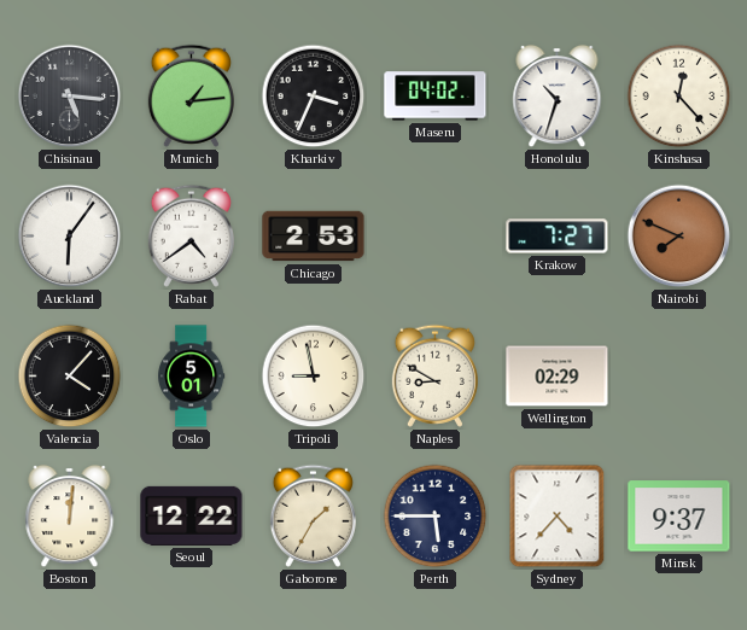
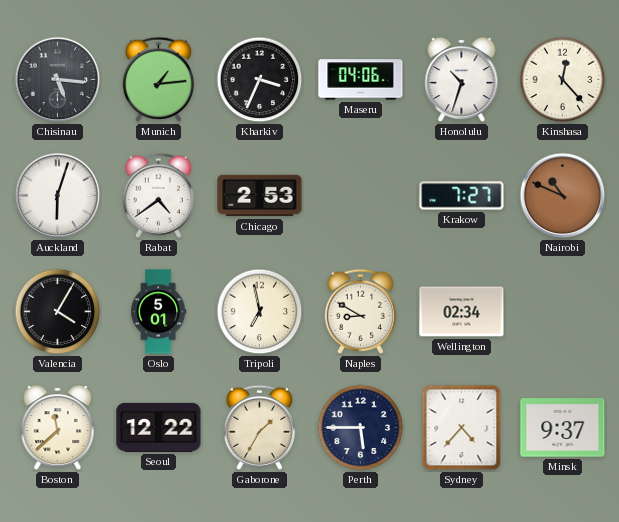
Maseru: 04:02 -> 04:06 (361, 80)
Auckland: 6:06 -> 6:03 (58, 196)
Nairobi: 7:49 -> 10:49 (563, 196)
Valencia: 4:07 -> 4:05 (58, 312)
Tripoli: 8:58 -> 6:58 (260, 312)
Wellington: 02:29 -> 02:34 (462, 312)
Boston: 12:01 -> 11:38 (58, 428)
